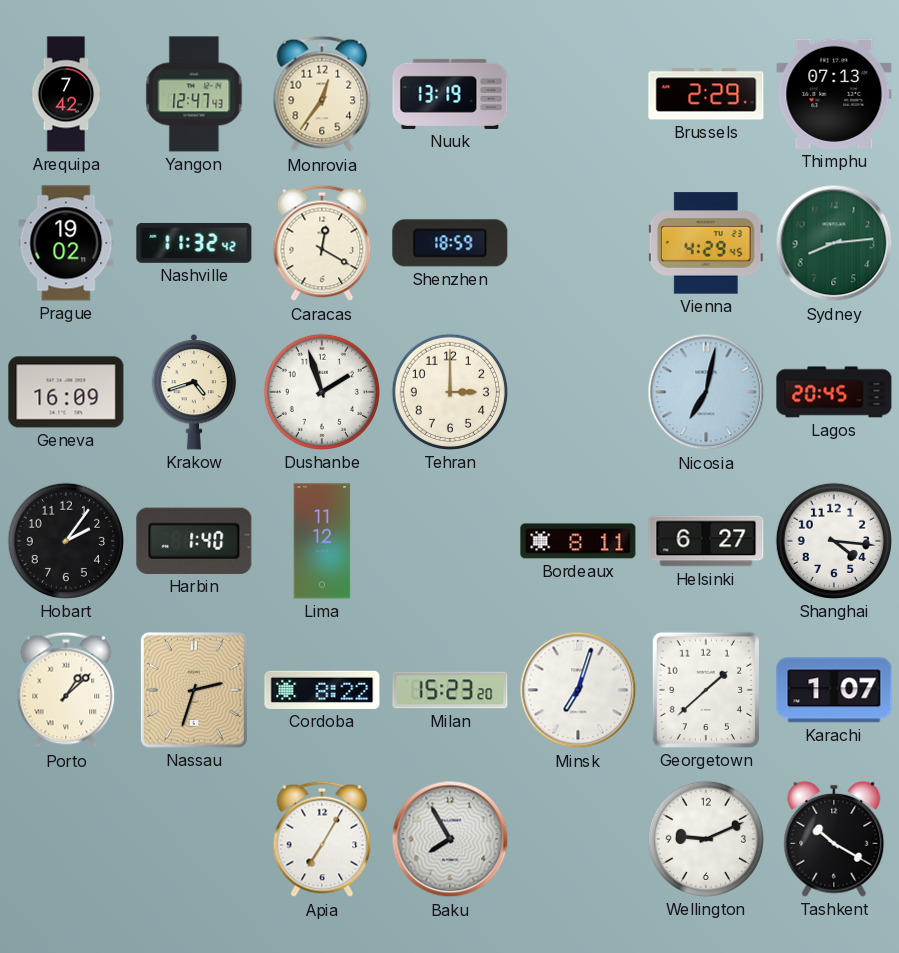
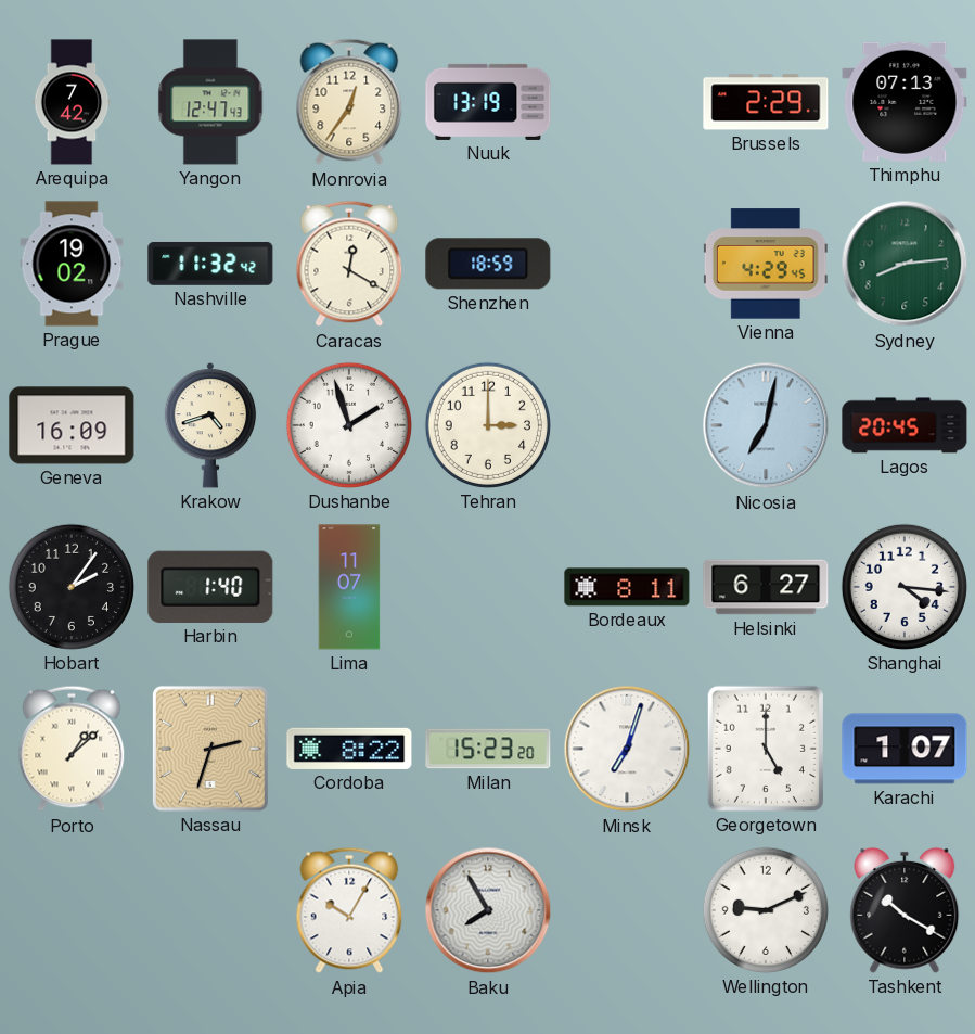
Lima: 11:12 -> 11:07 (349, 587)
Georgetown: 1:38 -> 5:00 (766, 749)
Apia: 7:05 -> 10:05 (349, 910)
